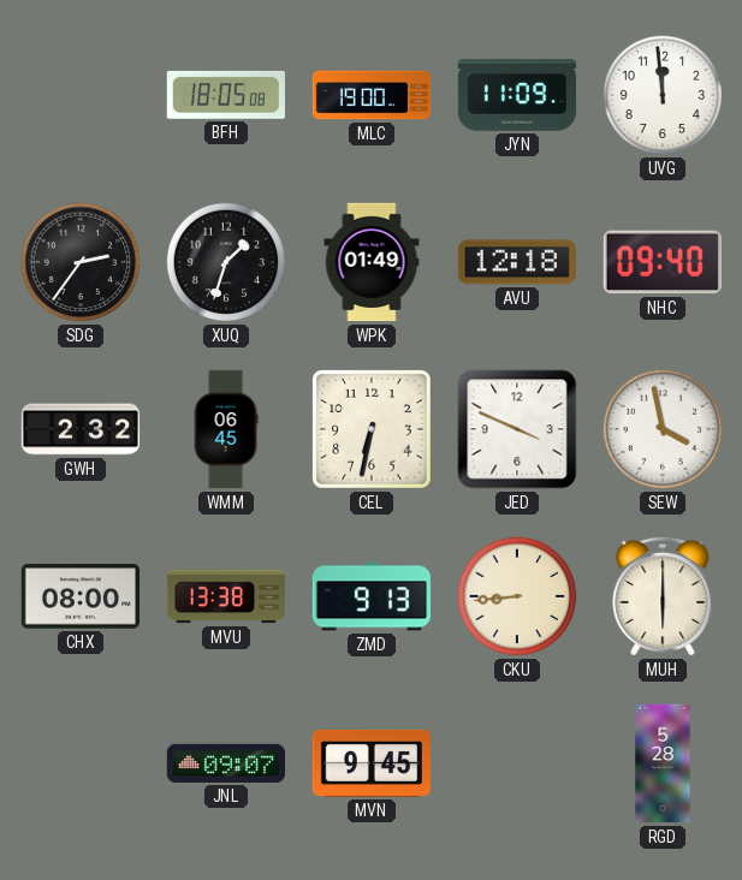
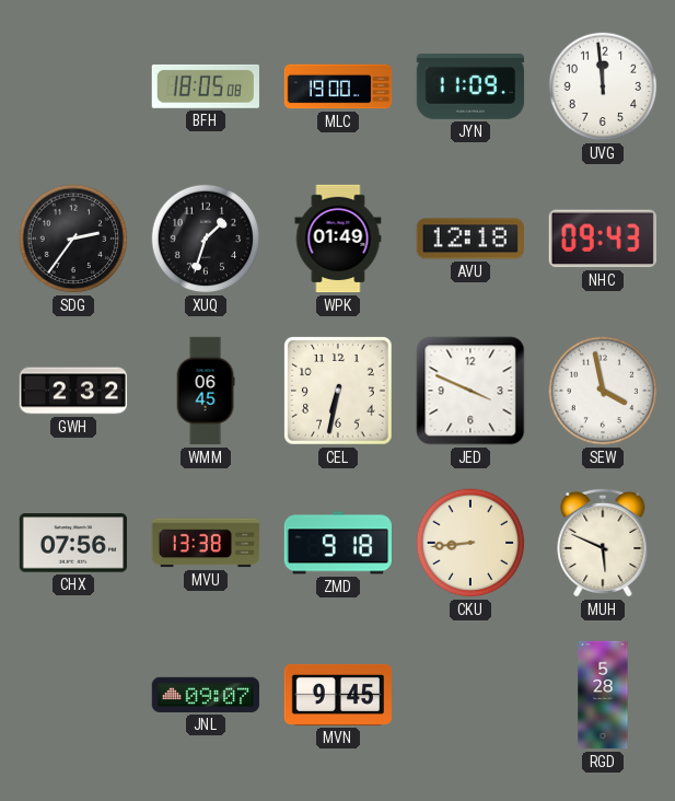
NHC: 09:40 -> 09:43 (603, 239)
CHX: 08:00 -> 07:56 (72, 543)
ZMD: 9:13 -> 9:18 (337, 543)
MUH: 6:00 -> 5:49 (603, 543)
